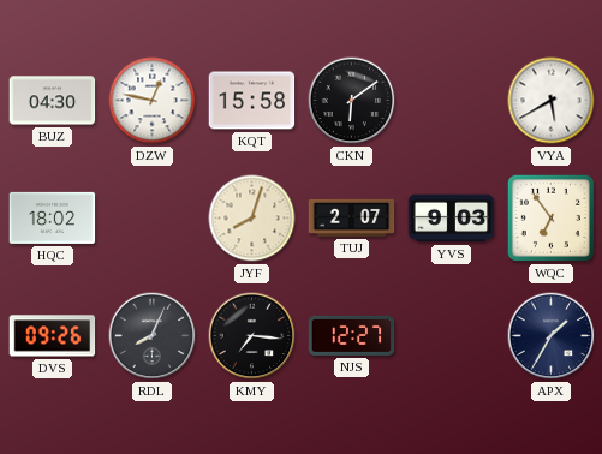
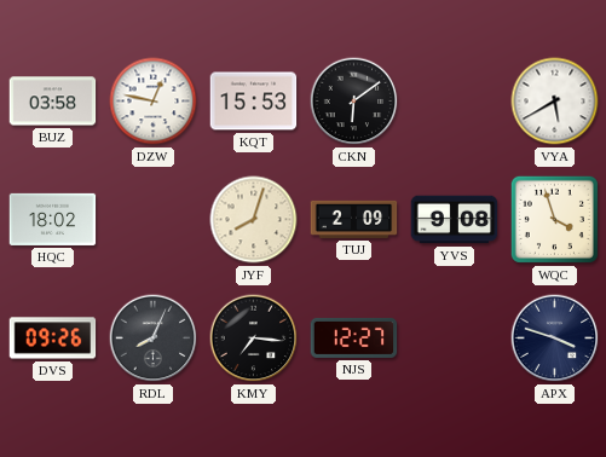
BUZ: 04:30 -> 03:58 (53, 102)
KQT: 15:58 -> 15:53 (254, 102)
TUJ: 2:07 -> 2:09 (354, 219)
YVS: 9:03 -> 9:08 (455, 220)
WQC: 6:54 -> 3:57 (554, 219)
APX: 1:35 -> 3:48 (555, 339)
